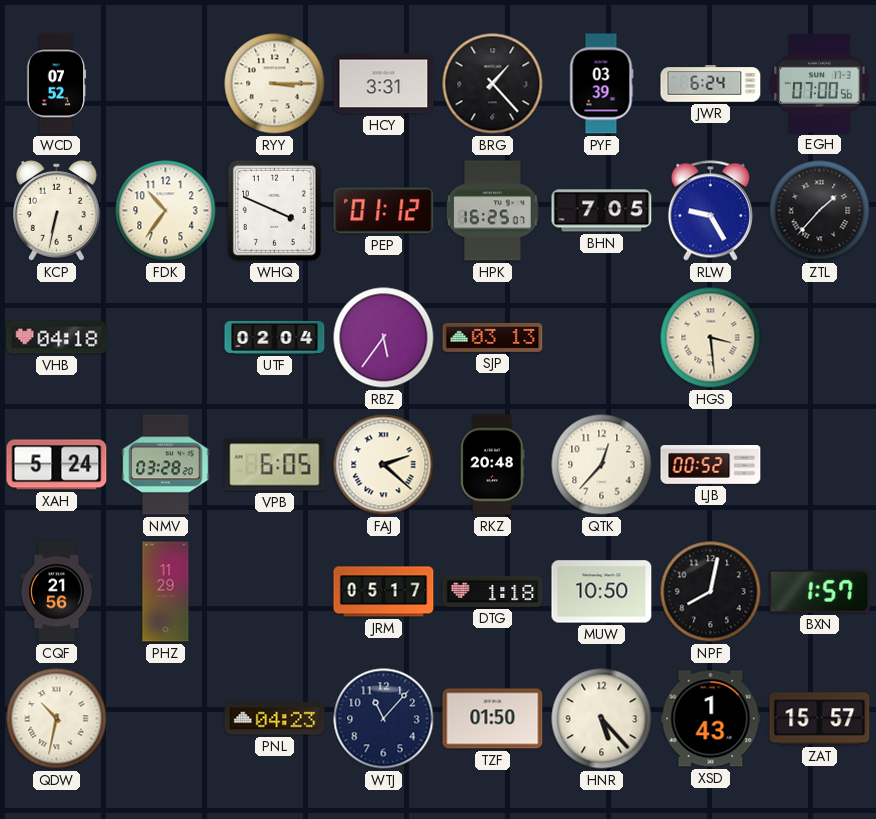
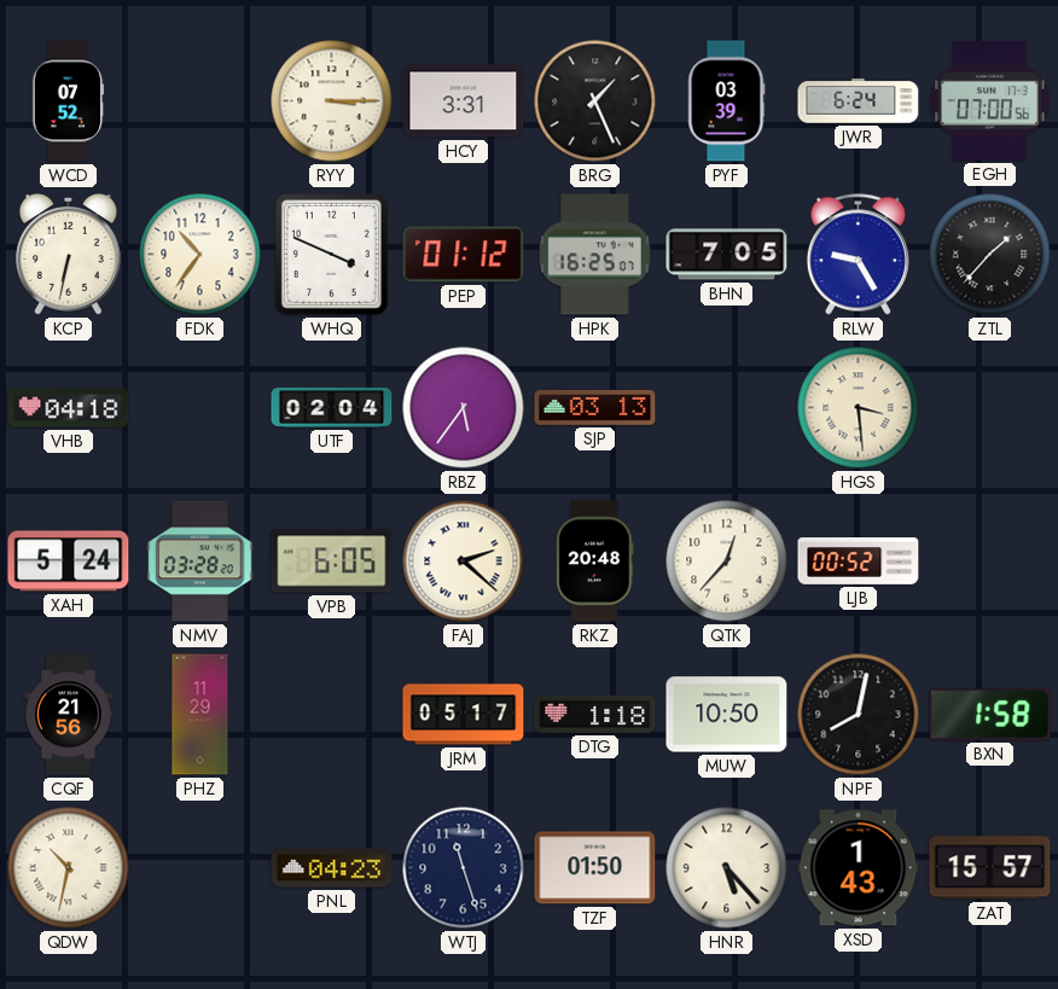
BRG: 1:23 -> 1:26 (595, 101)
BXN: 1:57 -> 1:58 (990, 715)
WTJ: 11:07 -> 11:27 (464, 868)
